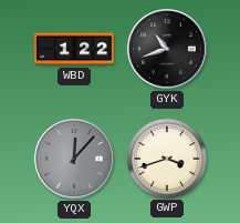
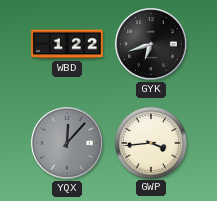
GYK: 10:42 -> 6:42 (151, 44)
GWP: 3:42 -> 3:44 (150, 142)
